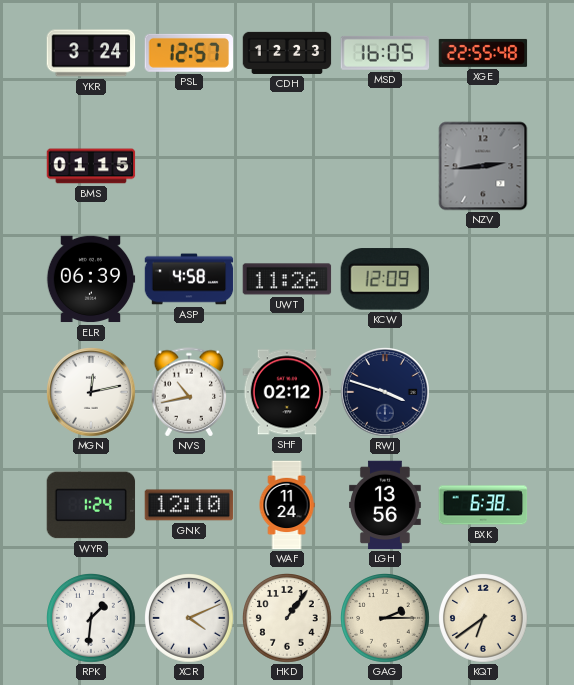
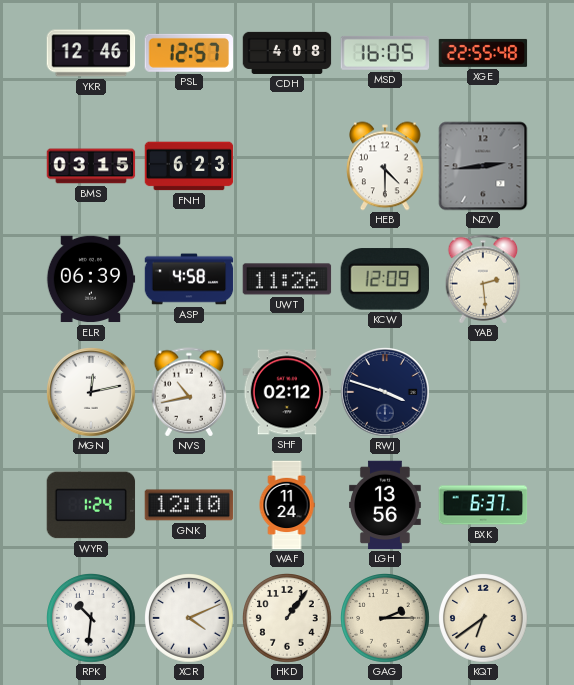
YKR: 3:24 -> 12:46 (91, 53)
CDH: 12:23 -> 4:08 (287, 53)
BMS: 01:15 -> 03:15 (91, 166)
FNH: none -> 6:23 (189, 166)
HEB: none -> 4:30 (386, 166)
YAB: none -> 2:29 (483, 279)
BXK: 6:38 -> 6:37 (483, 505)
RPK: 1:31 -> 10:31 (92, 619)
